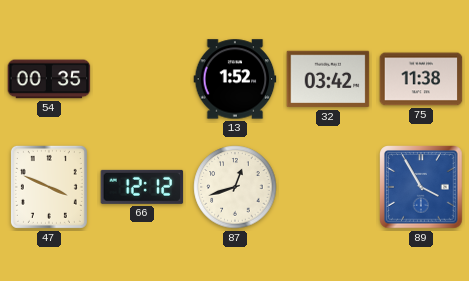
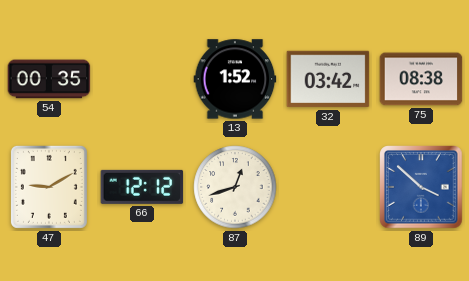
75: 11:38 -> 08:38 (421, 79)
47: 3:49 -> 9:10 (49, 187)
89: 3:55 -> 3:52 (421, 187)
